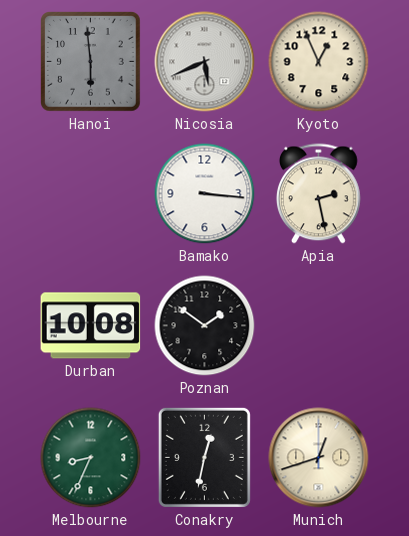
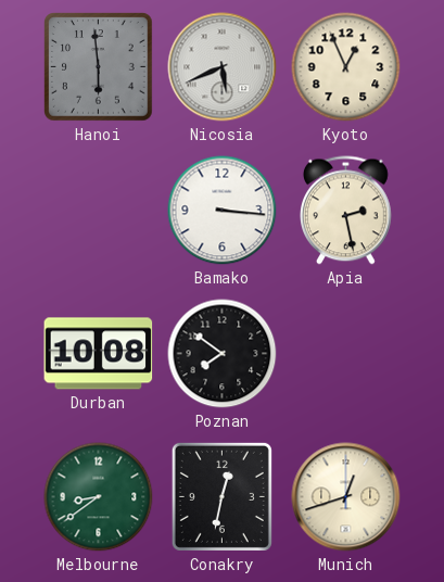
Poznan: 1:51 -> 7:51 (223, 354)
Melbourne: 8:34 -> 8:39 (99, 497)
